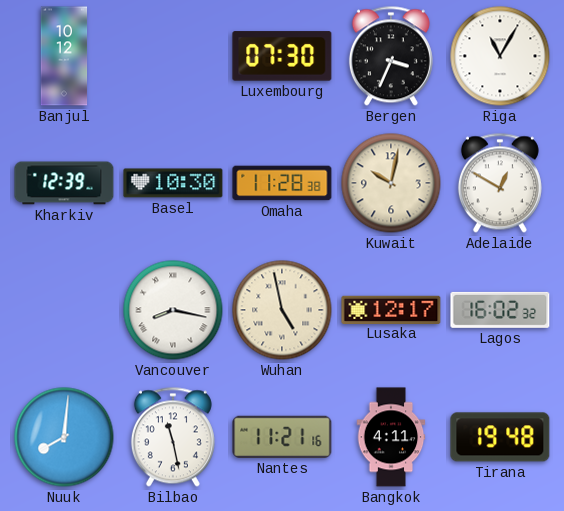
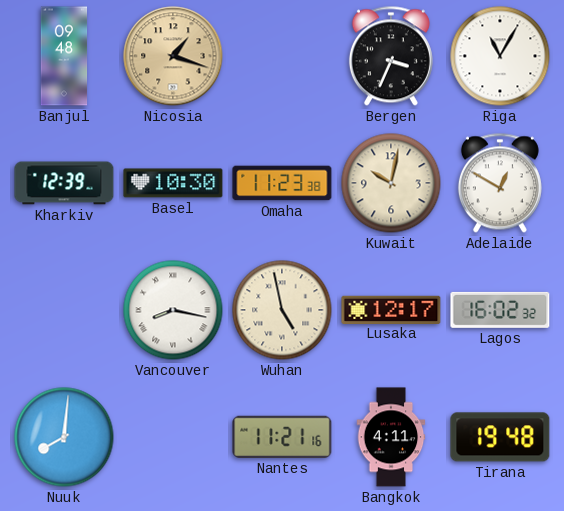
Banjul: 10:12 -> 09:48 (64, 56)
Nicosia: none -> 1:18 (173, 56)
Luxembourg: 07:30 -> none (282, 56)
Omaha: 11:28 -> 11:23 (282, 183)
Bilbao: 11:28 -> none (173, 437)
